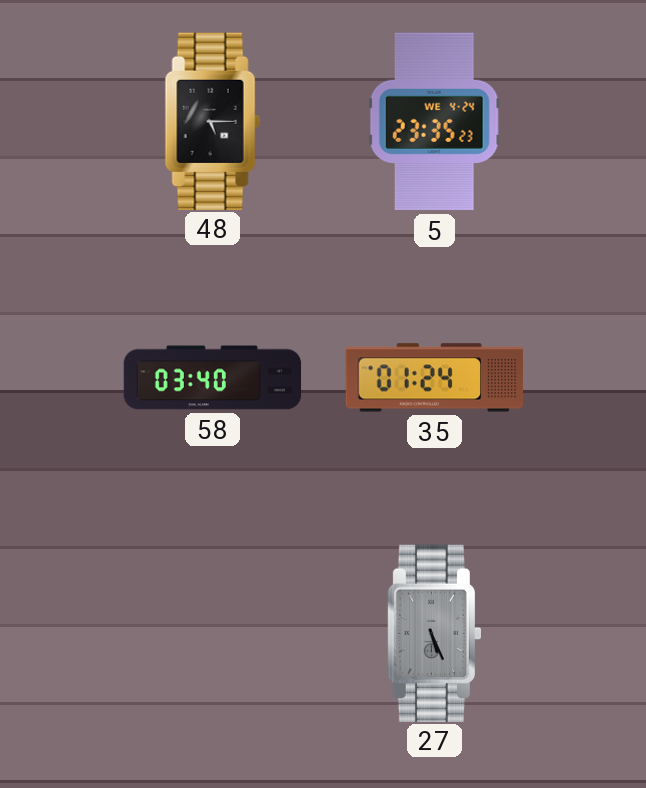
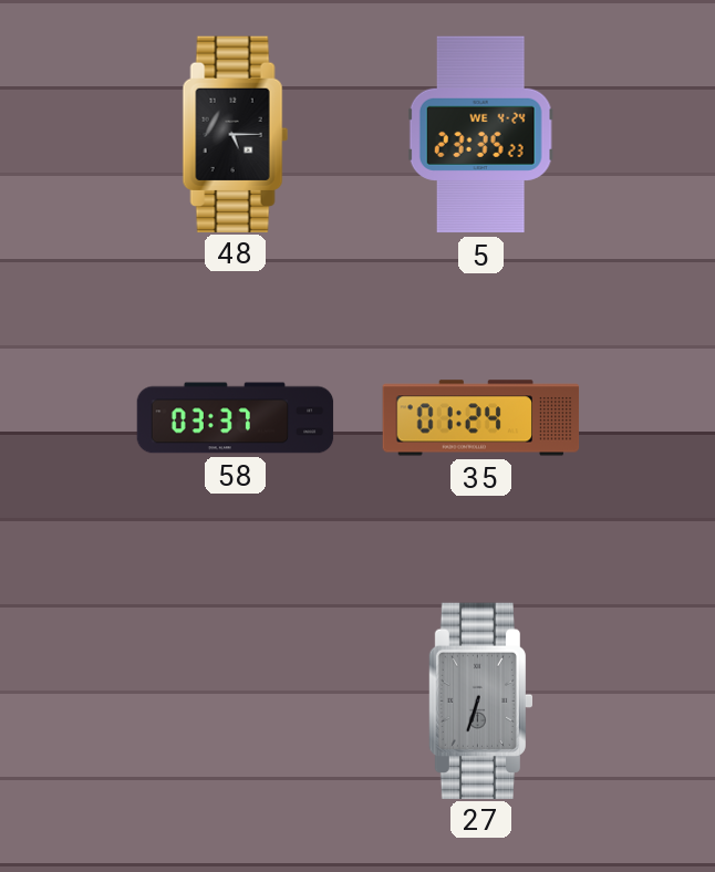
58: 03:40 -> 03:37 (236, 418)
27: 5:26 -> 6:33 (480, 700)
